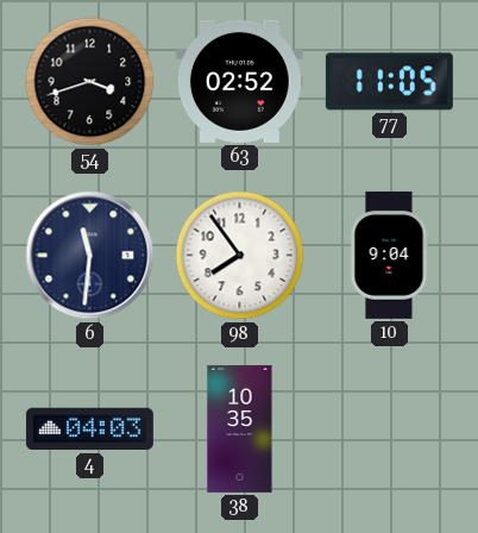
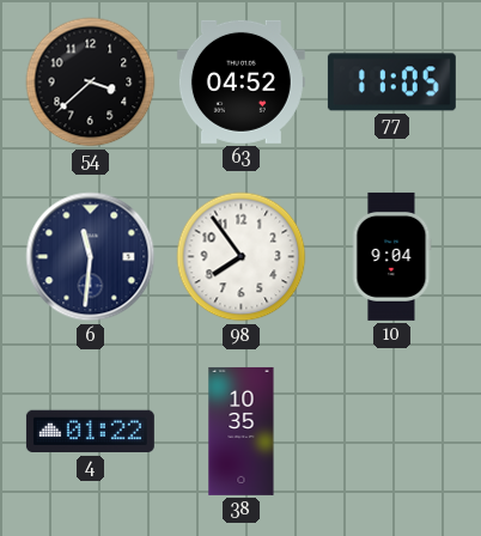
54: 3:42 -> 3:38 (91, 83)
63: 02:52 -> 04:52 (240, 81)
4: 04:03 -> 01:22 (90, 432)
